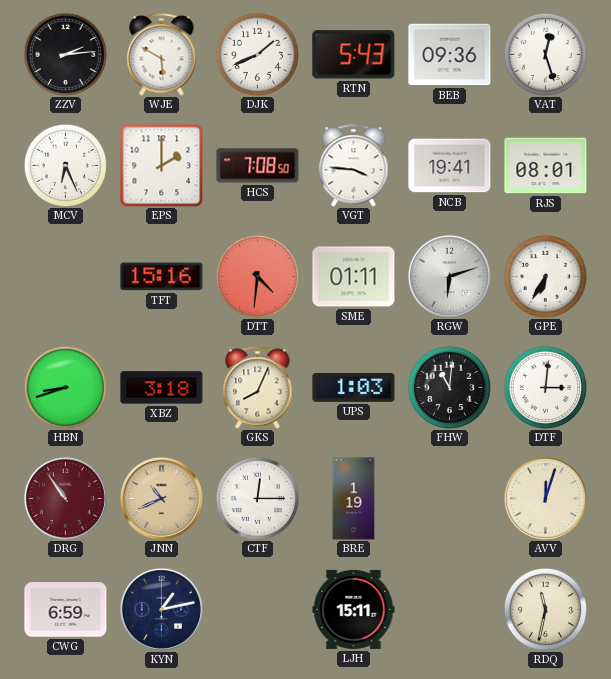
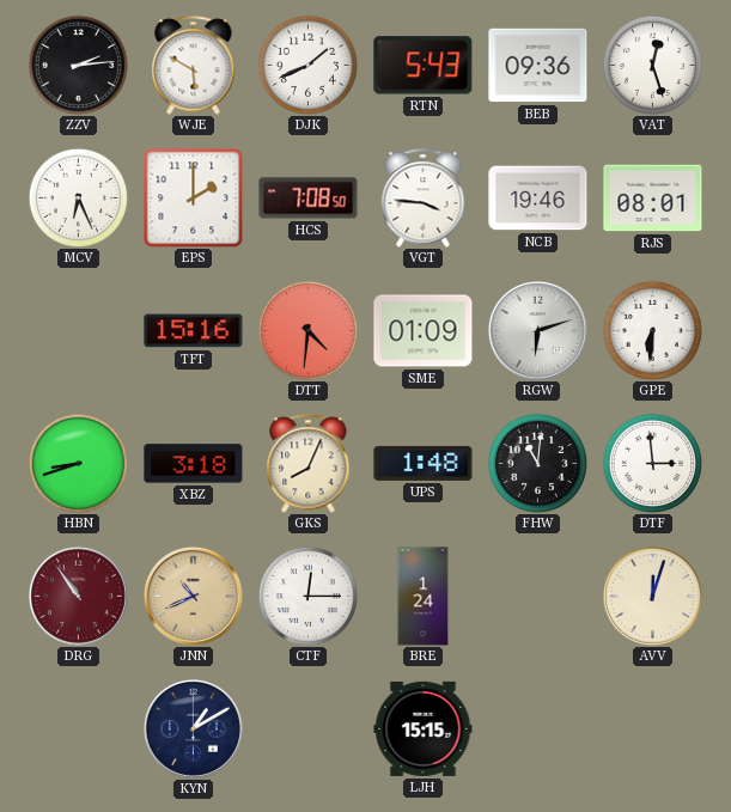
NCB: 19:41 -> 19:46 (538, 199)
SME: 01:11 -> 01:09 (424, 331)
GPE: 6:35 -> 6:31 (652, 330)
UPS: 1:03 -> 1:48 (424, 463)
DTF: 3:01 -> 2:59 (652, 463)
BRE: 1:19 -> 1:24 (424, 597)
CWG: 6:59 -> none (66, 610)
KYN: 1:13 -> 1:10 (193, 728)
LJH: 15:11 -> 15:15 (424, 728)
RDQ: 11:32 -> none (545, 609)
